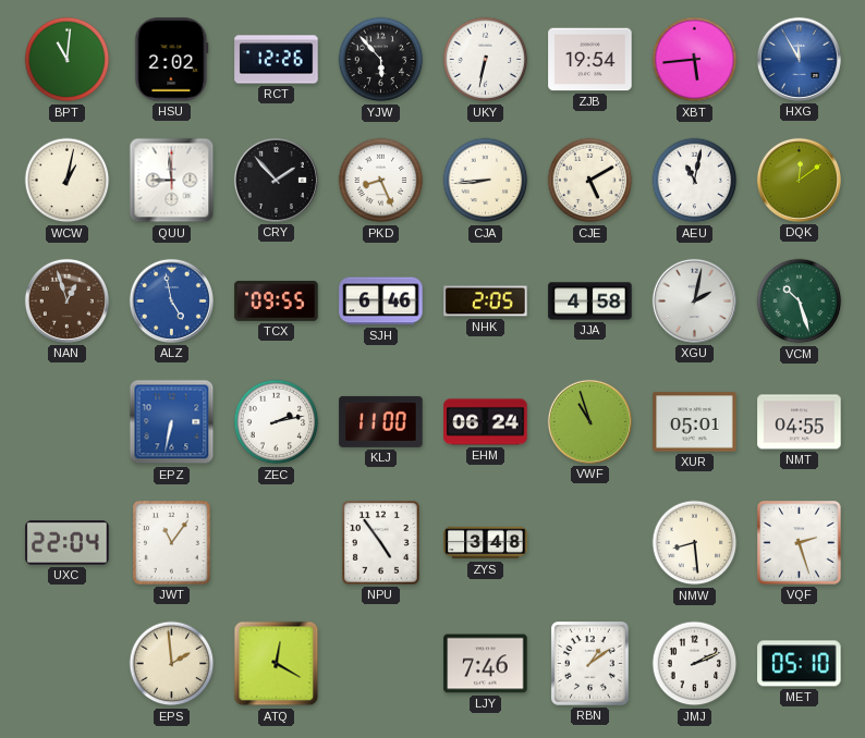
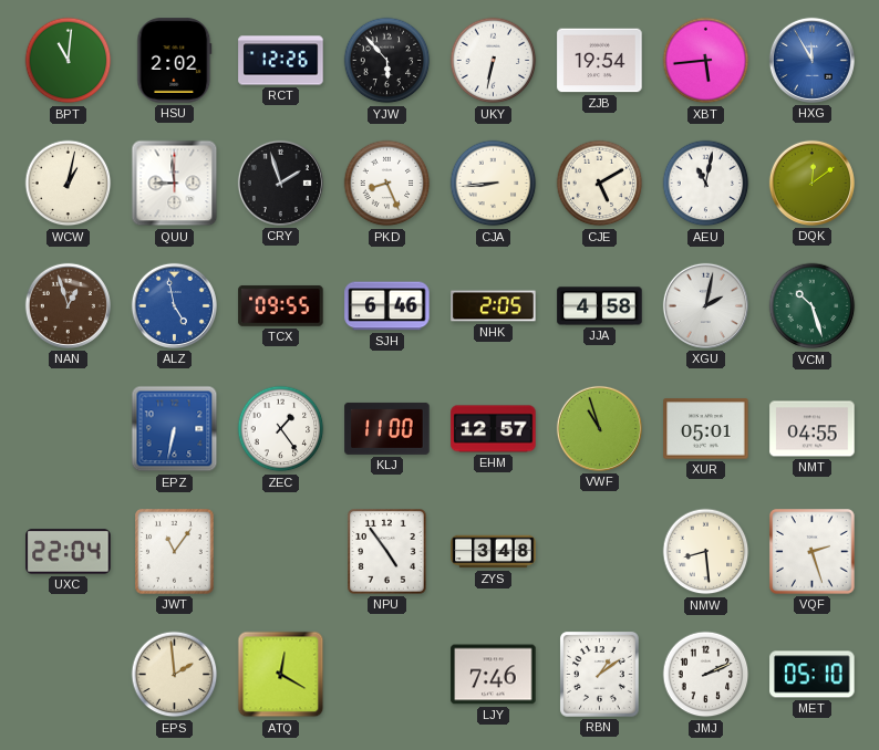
CRY: 1:53 -> 1:57 (280, 183)
ZEC: 2:13 -> 1:24 (281, 429)
EHM: 06:24 -> 12:57 (494, 429)
